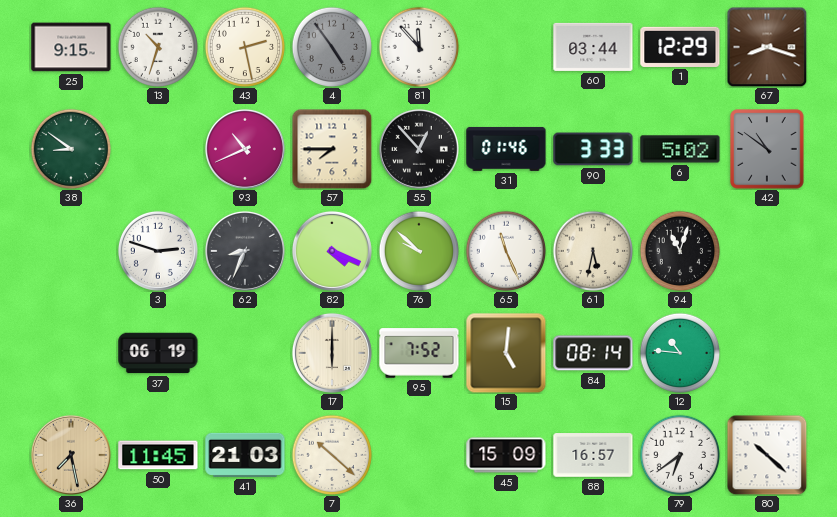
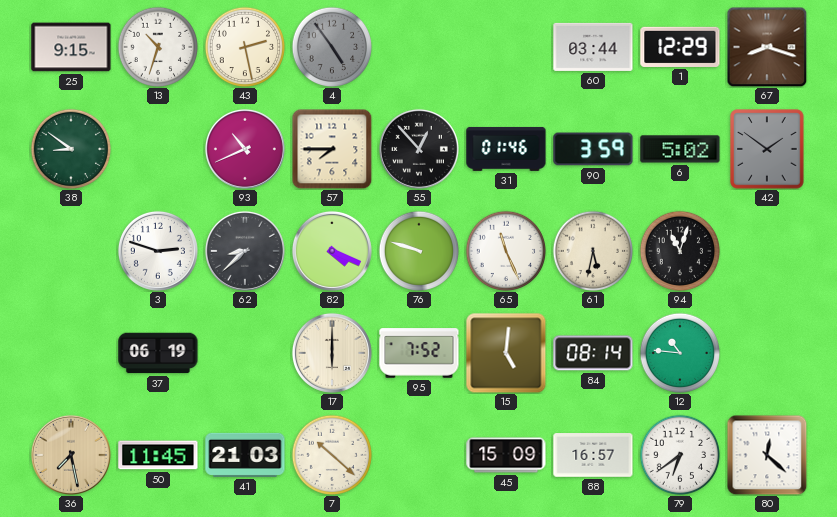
81: 11:53 -> none (418, 46)
90: 3:33 -> 3:59 (593, 149)
42: 10:51 -> 1:51 (767, 149)
62: 8:34 -> 8:38 (245, 251)
76: 9:52 -> 9:48 (418, 250)
80: 10:22 -> 12:22 (767, 455)
